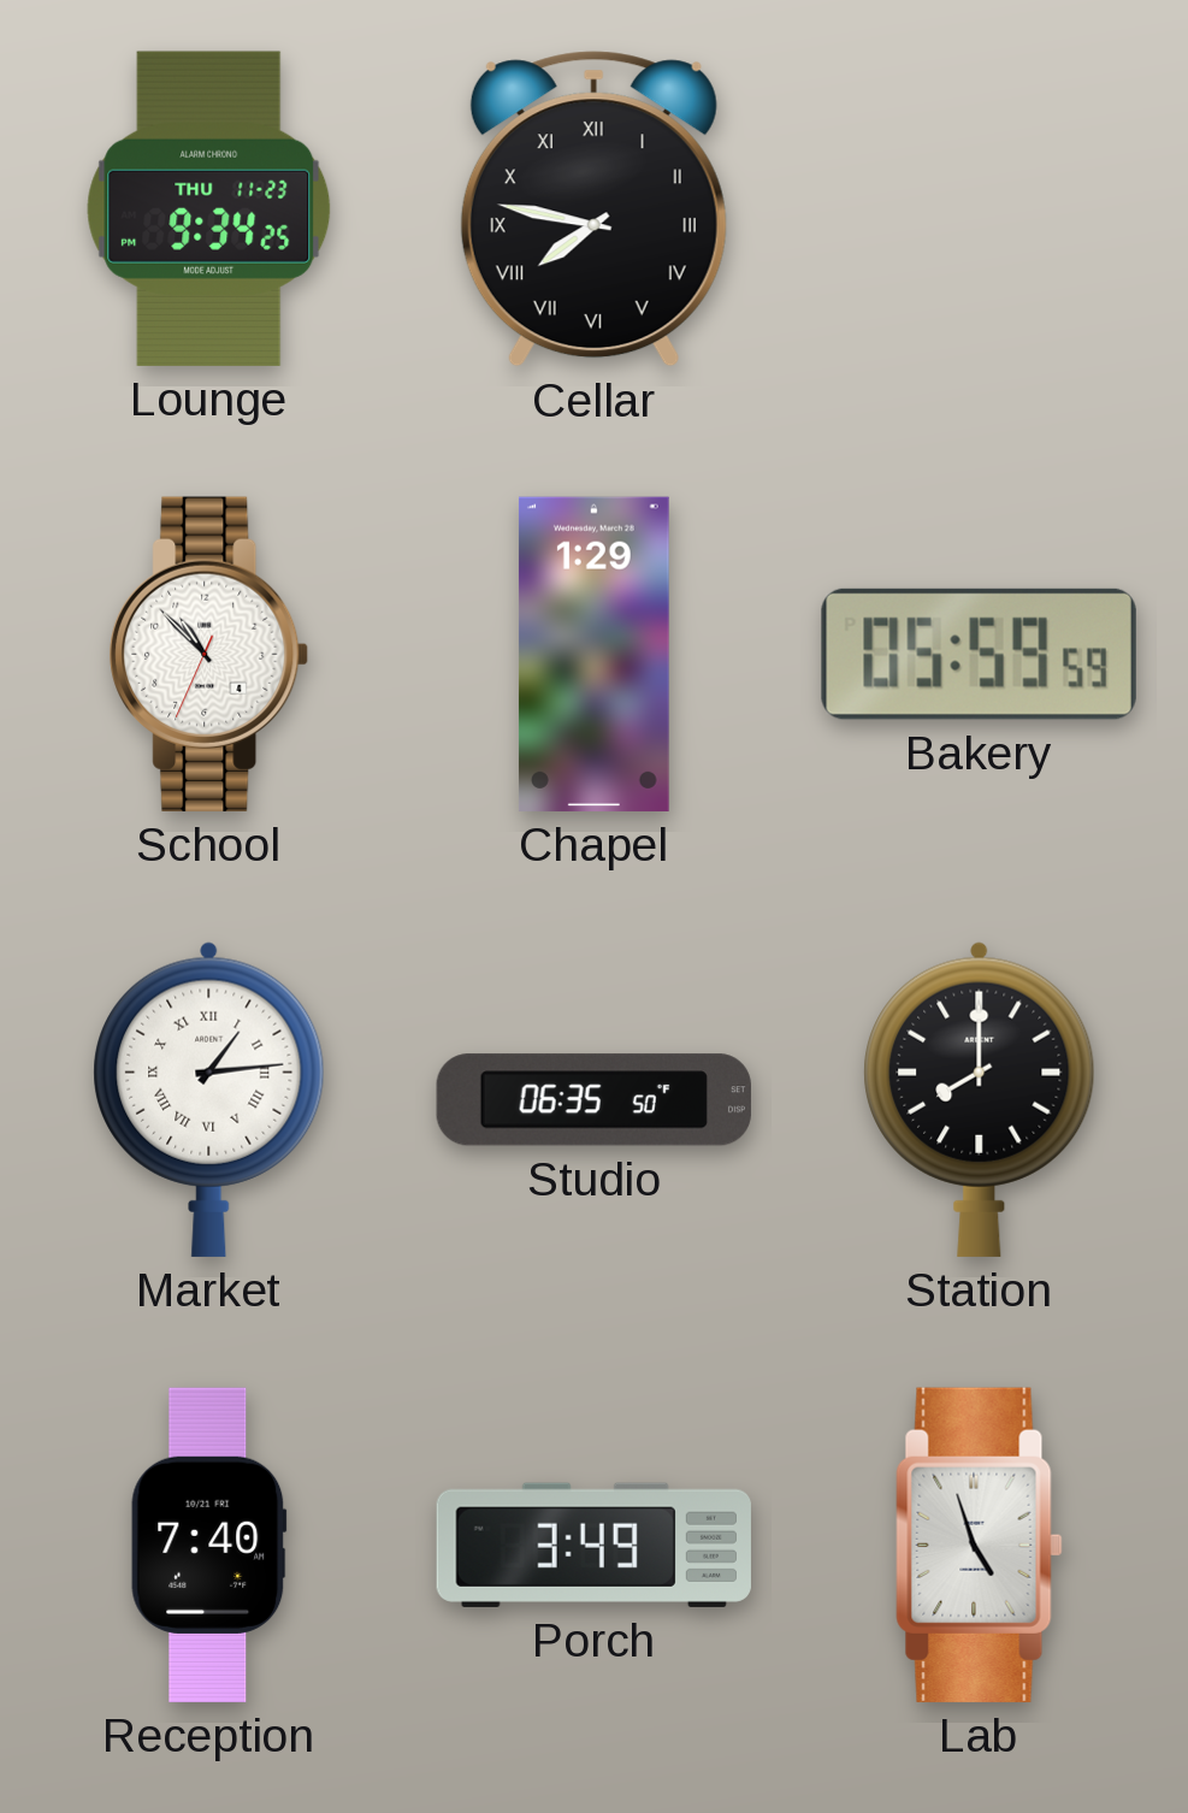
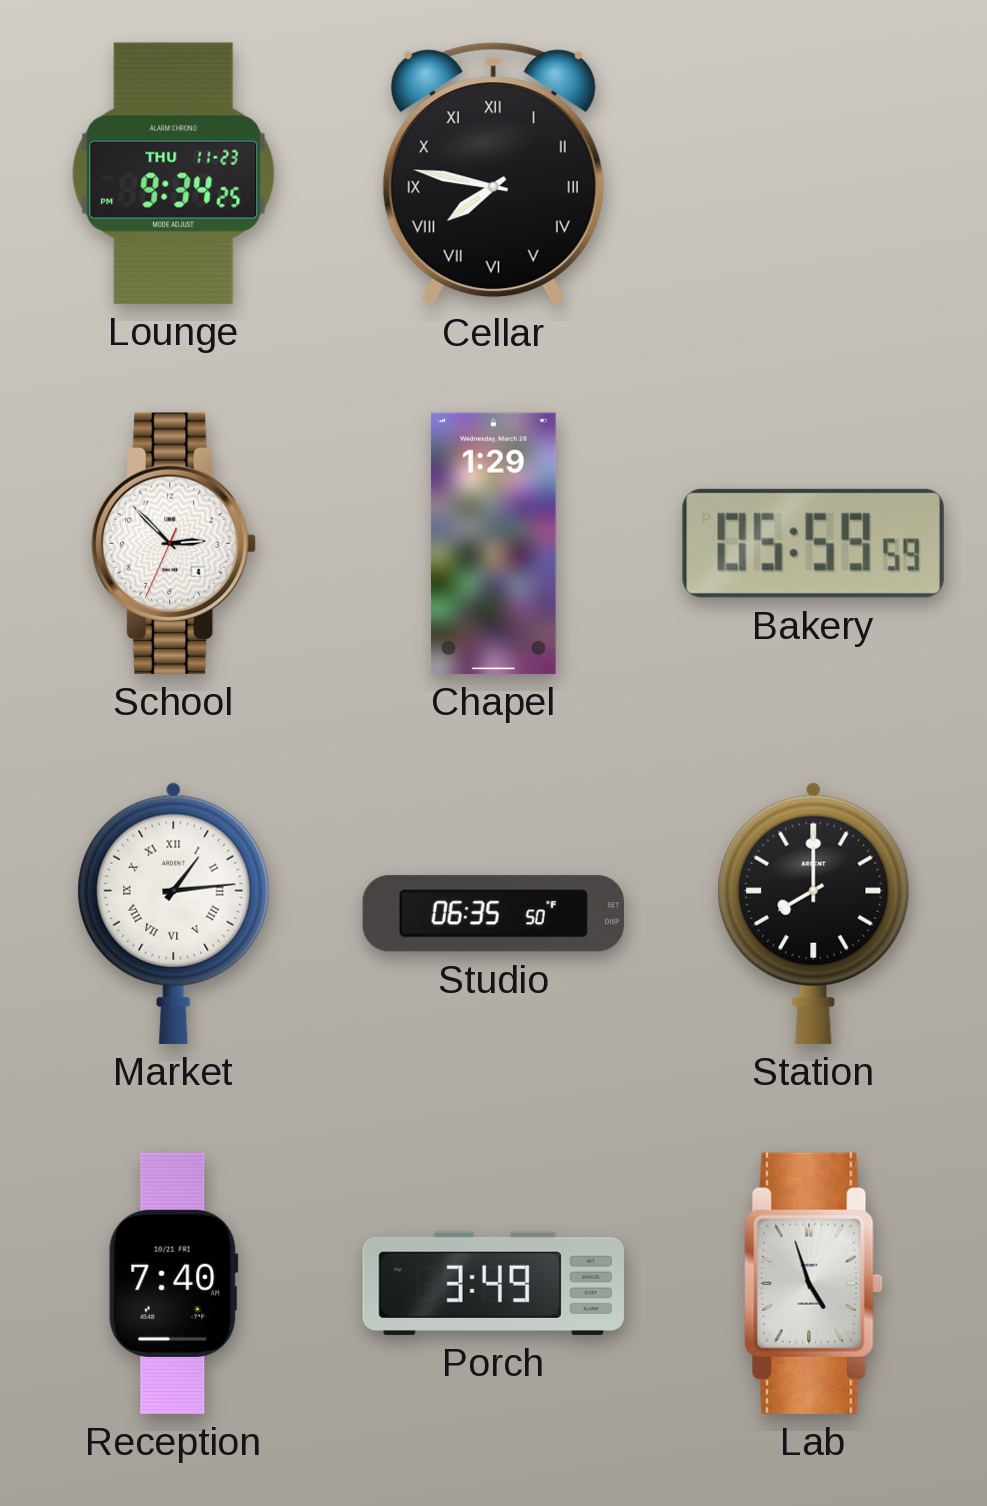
School: 10:52 -> 2:52 (174, 543)
